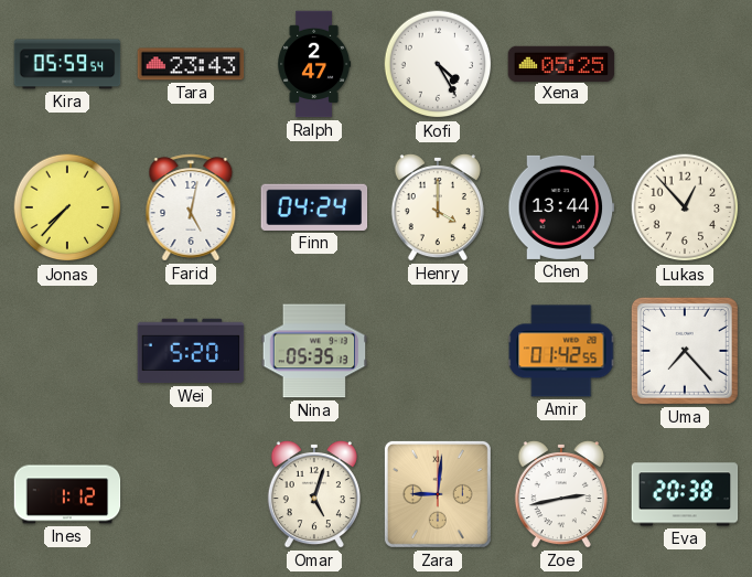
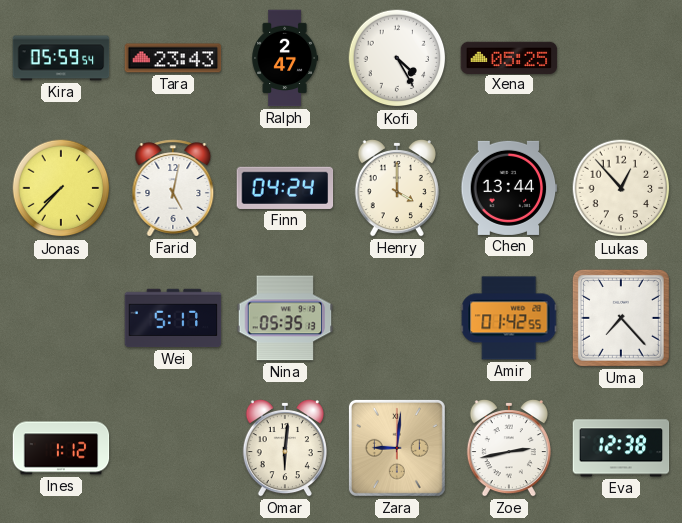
Wei: 5:20 -> 5:17 (173, 318)
Omar: 5:03 -> 6:01 (285, 449)
Eva: 20:38 -> 12:38 (621, 448)
